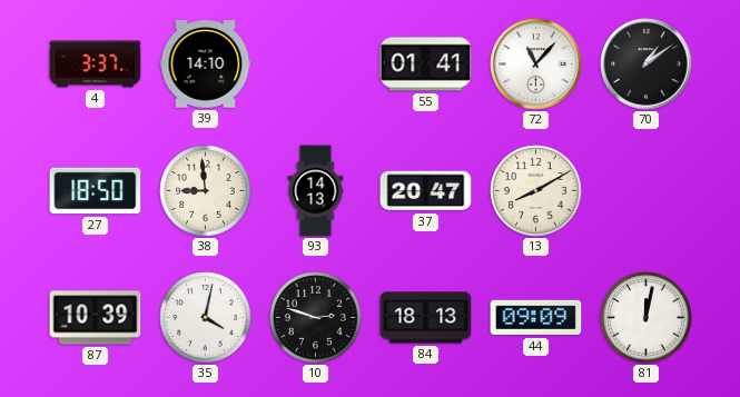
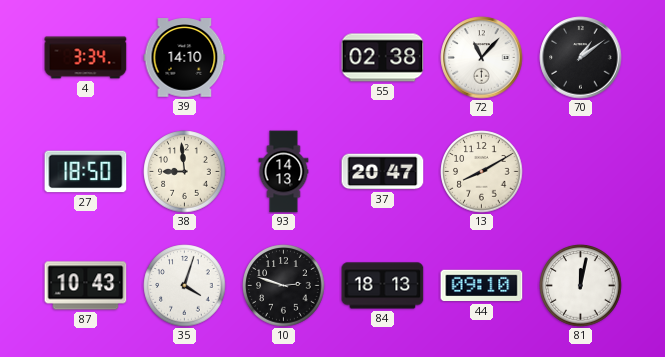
4: 3:37 -> 3:34 (86, 58)
55: 01:41 -> 02:38 (383, 58)
87: 10:39 -> 10:43 (86, 286)
35: 4:02 -> 4:03 (185, 286)
44: 09:09 -> 09:10 (482, 286)
